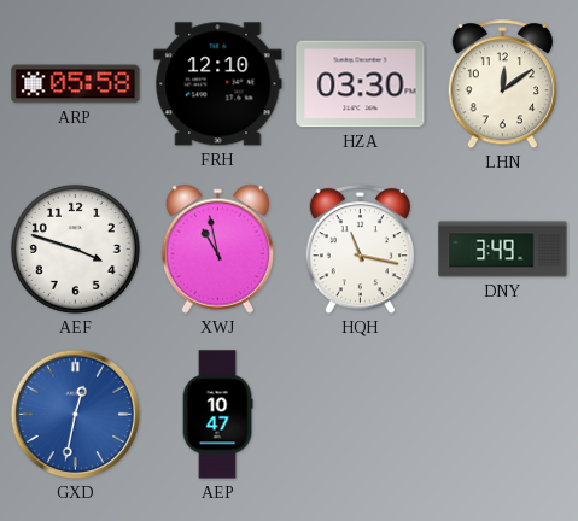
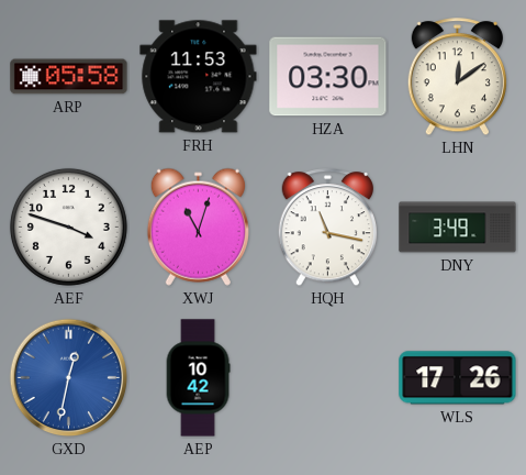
FRH: 12:10 -> 11:53 (199, 77)
XWJ: 10:58 -> 11:03 (198, 227)
AEP: 10:47 -> 10:42 (198, 378)
WLS: none -> 17:26 (458, 378)
